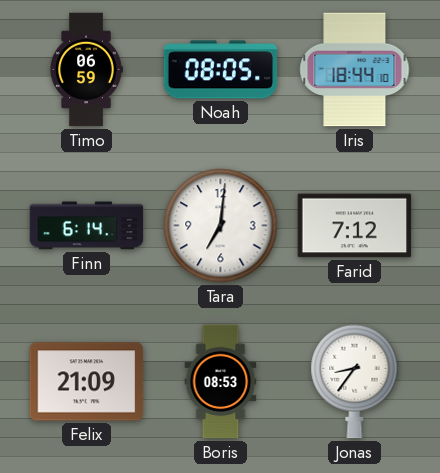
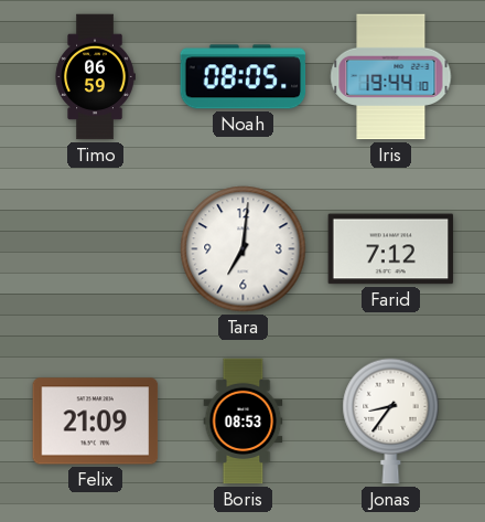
Iris: 18:44 -> 19:44 (391, 77)
Finn: 6:14 -> none (87, 226)
